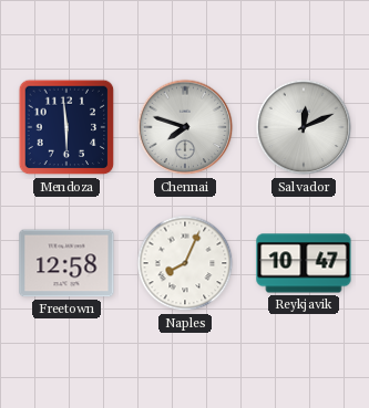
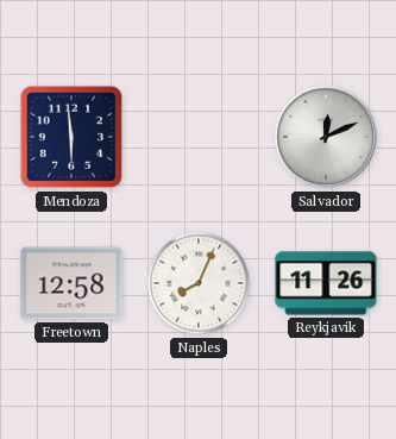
Chennai: 7:48 -> none (185, 127)
Reykjavik: 10:47 -> 11:26 (326, 283)
